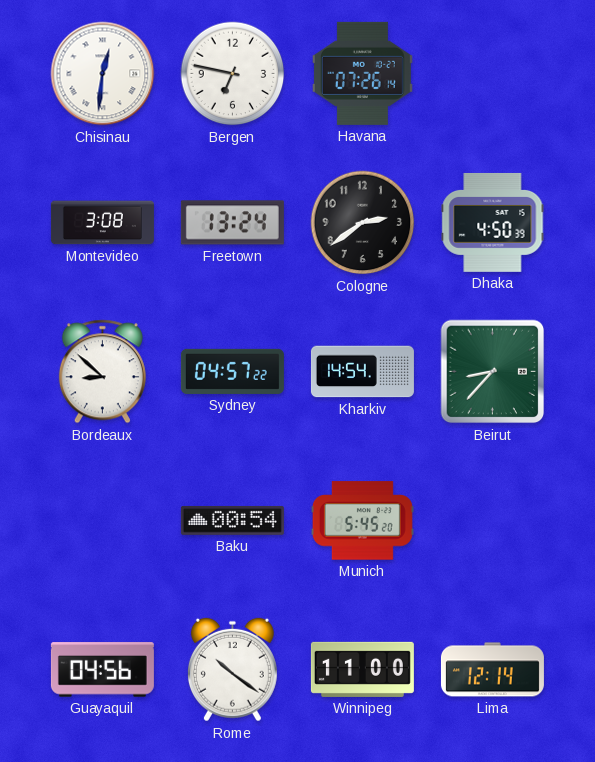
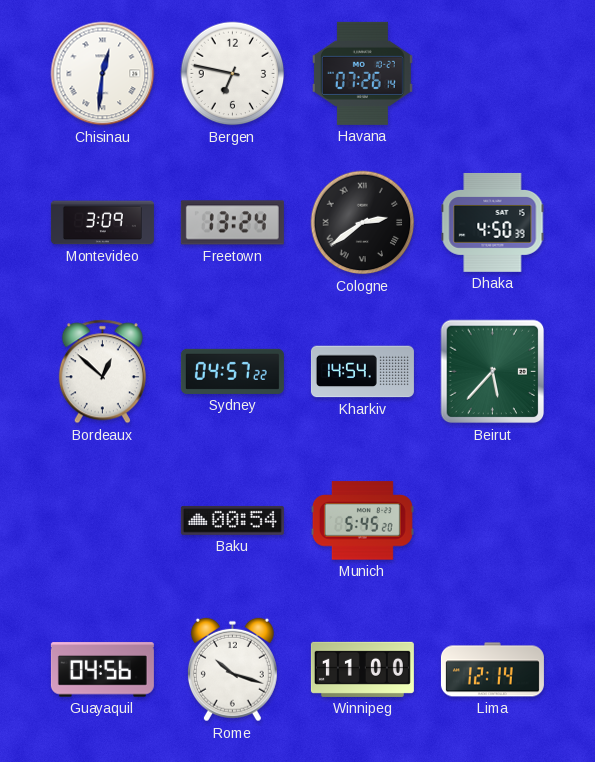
Montevideo: 3:08 -> 3:09 (102, 223)
Cologne numerals: Arabic -> Roman (363, 223)
Bordeaux: 8:52 -> 12:52 (102, 372)
Beirut: 8:37 -> 5:37 (493, 372)
Rome: 10:21 -> 10:18 (232, 670)
